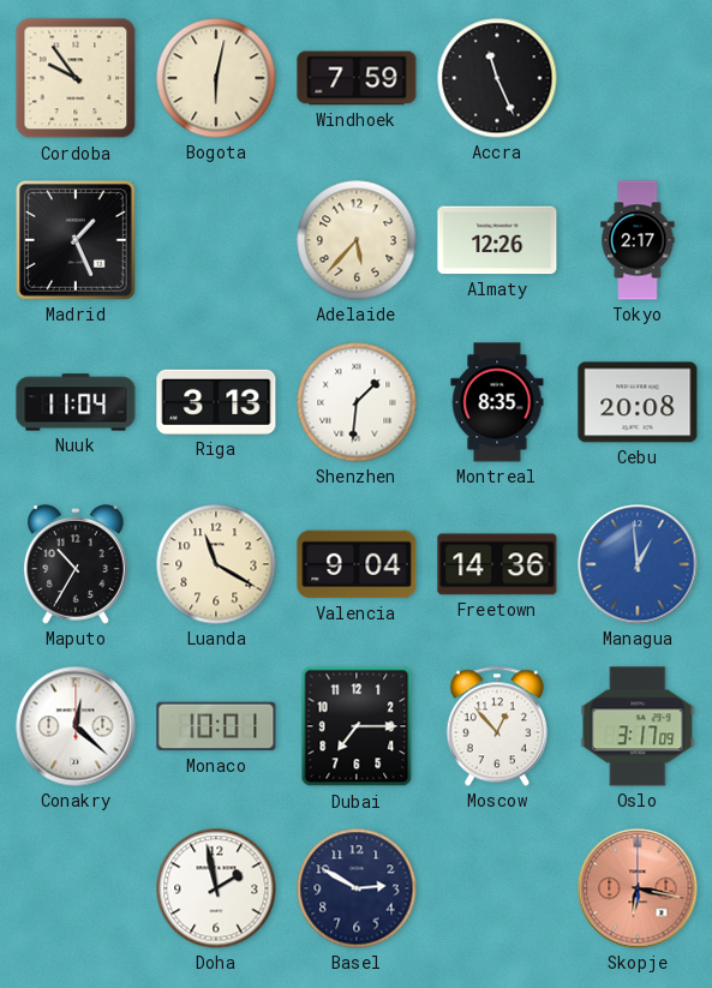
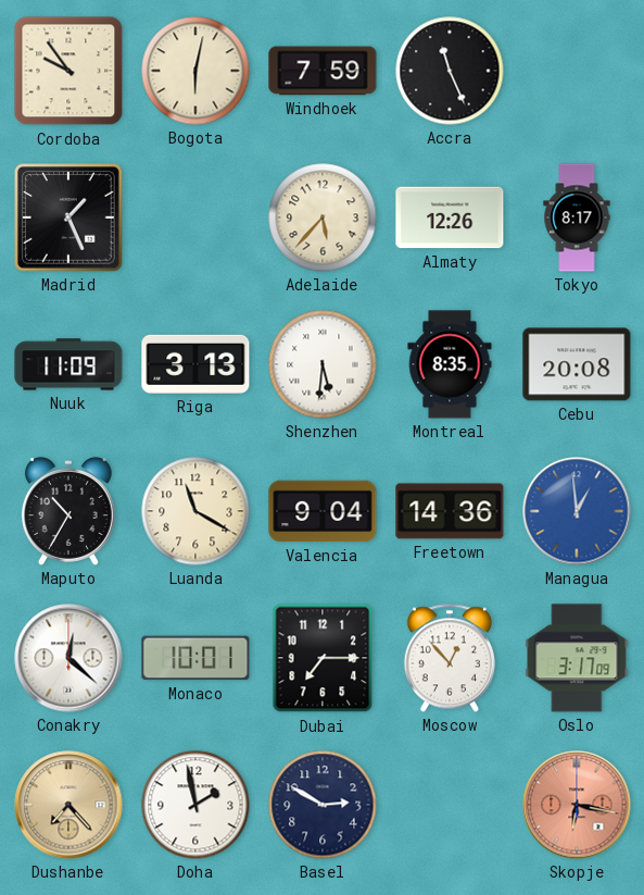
Tokyo: 2:17 -> 8:17 (577, 217)
Nuuk: 11:04 -> 11:09 (68, 364)
Shenzhen: 1:31 -> 5:31 (323, 364)
Dushanbe: none -> 7:23 (68, 805)
